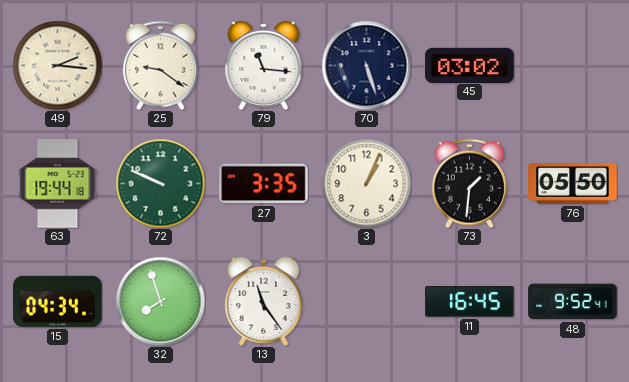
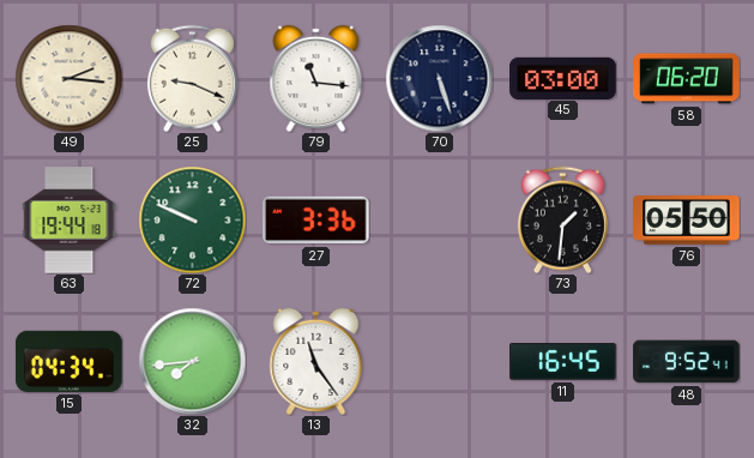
25: 9:21 -> 9:19 (192, 78)
45: 03:02 -> 03:00 (563, 78)
58: none -> 06:20 (687, 79)
27: 3:35 -> 3:36 (316, 221)
3: 1:04 -> none (366, 183)
32: 7:57 -> 7:44 (192, 361)
